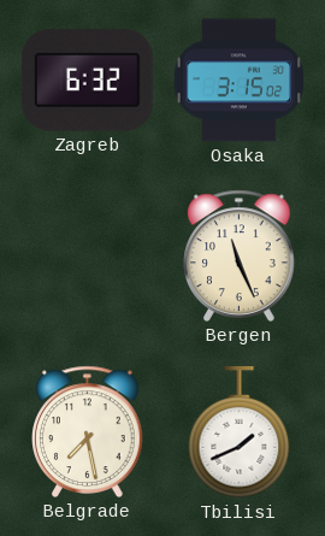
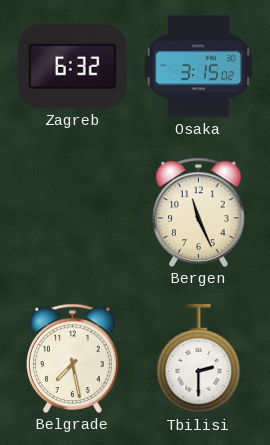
Tbilisi: 1:41 -> 2:30 (199, 360)
